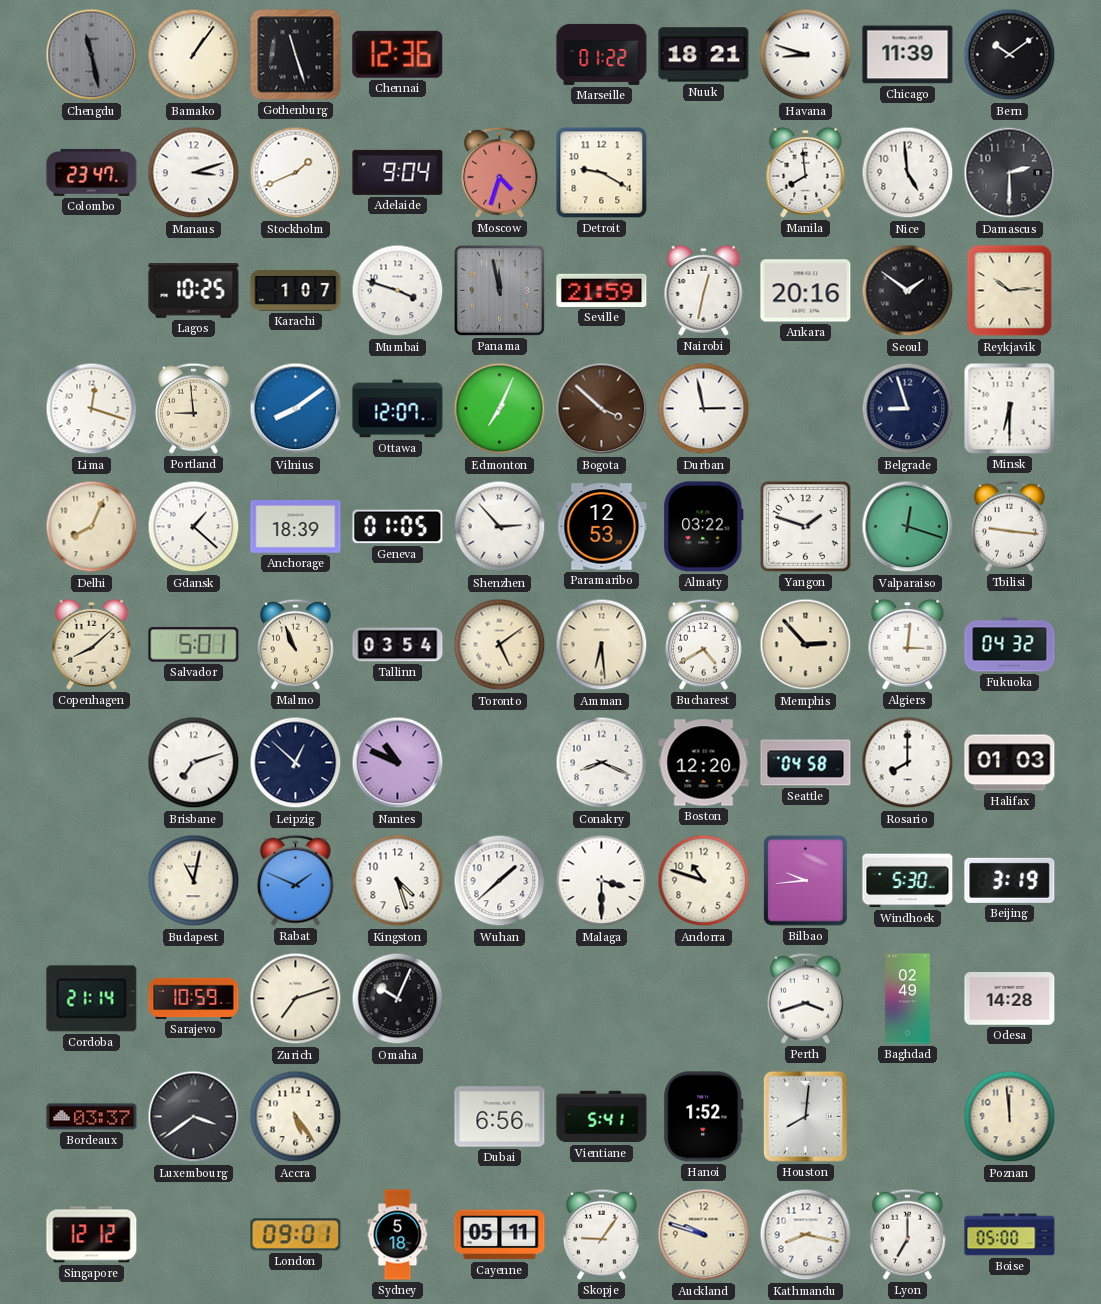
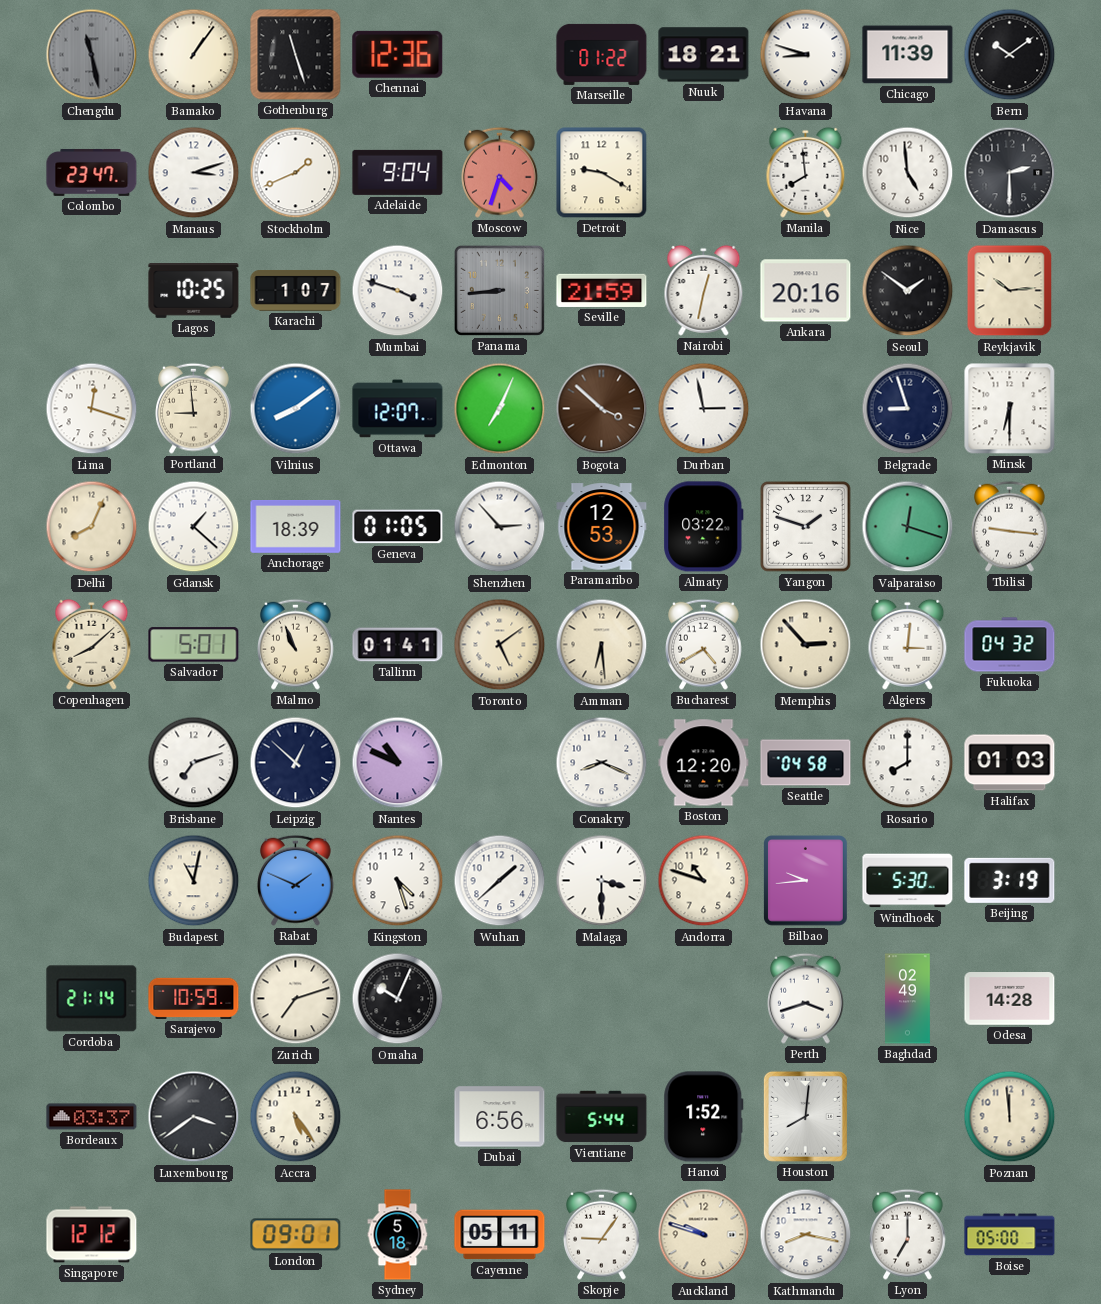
Panama: 11:58 -> 8:44 (499, 290)
Tallinn: 03:54 -> 01:41 (398, 645)
Vientiane: 5:41 -> 5:44 (602, 1117)
